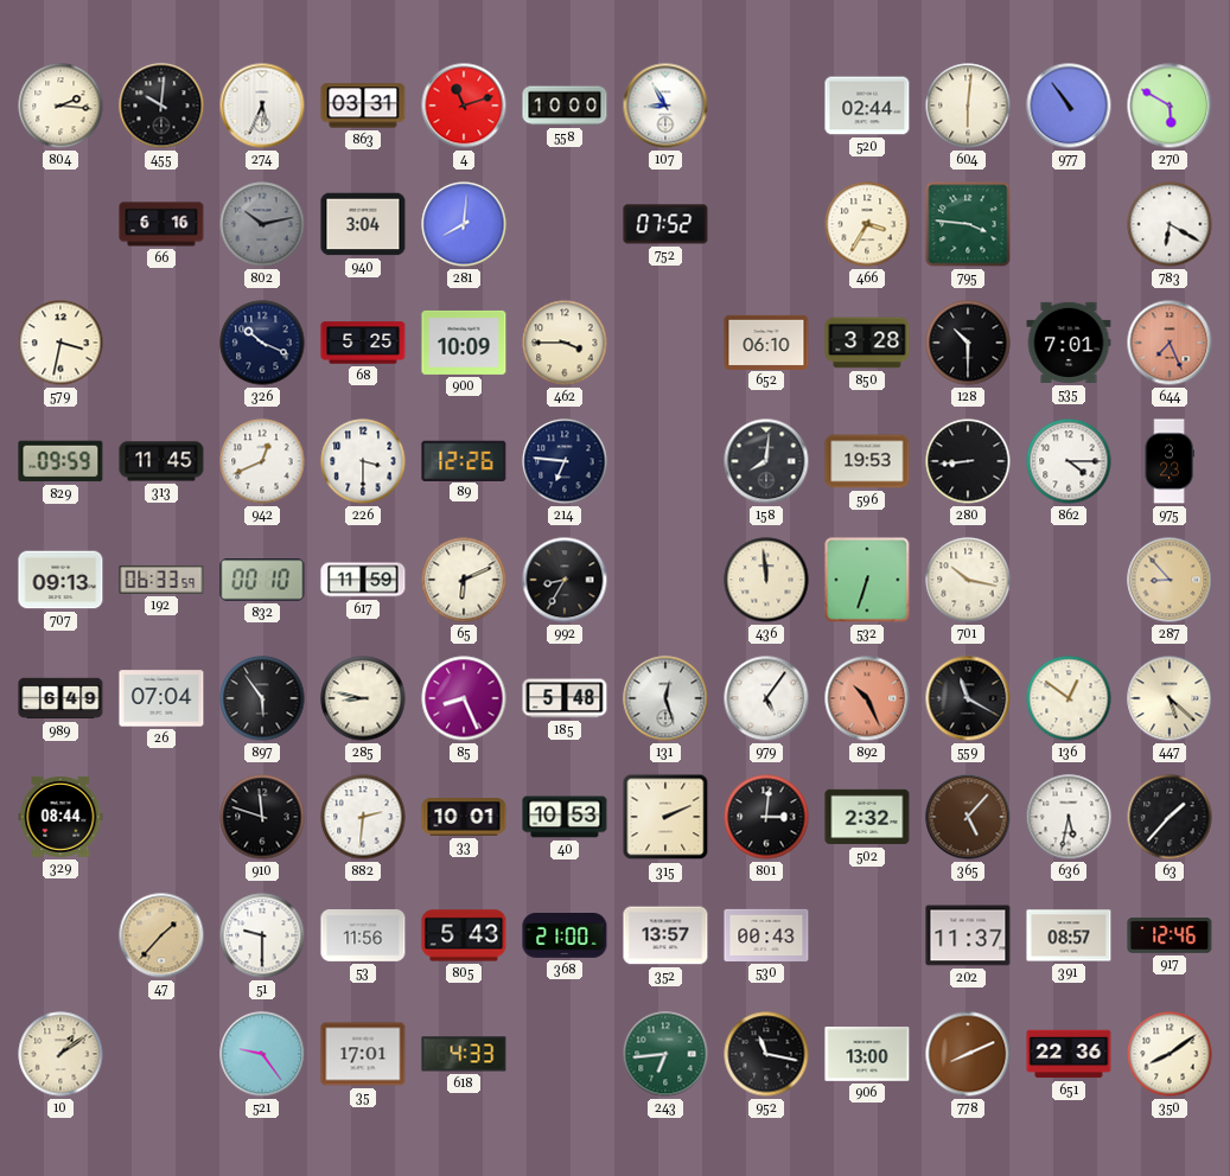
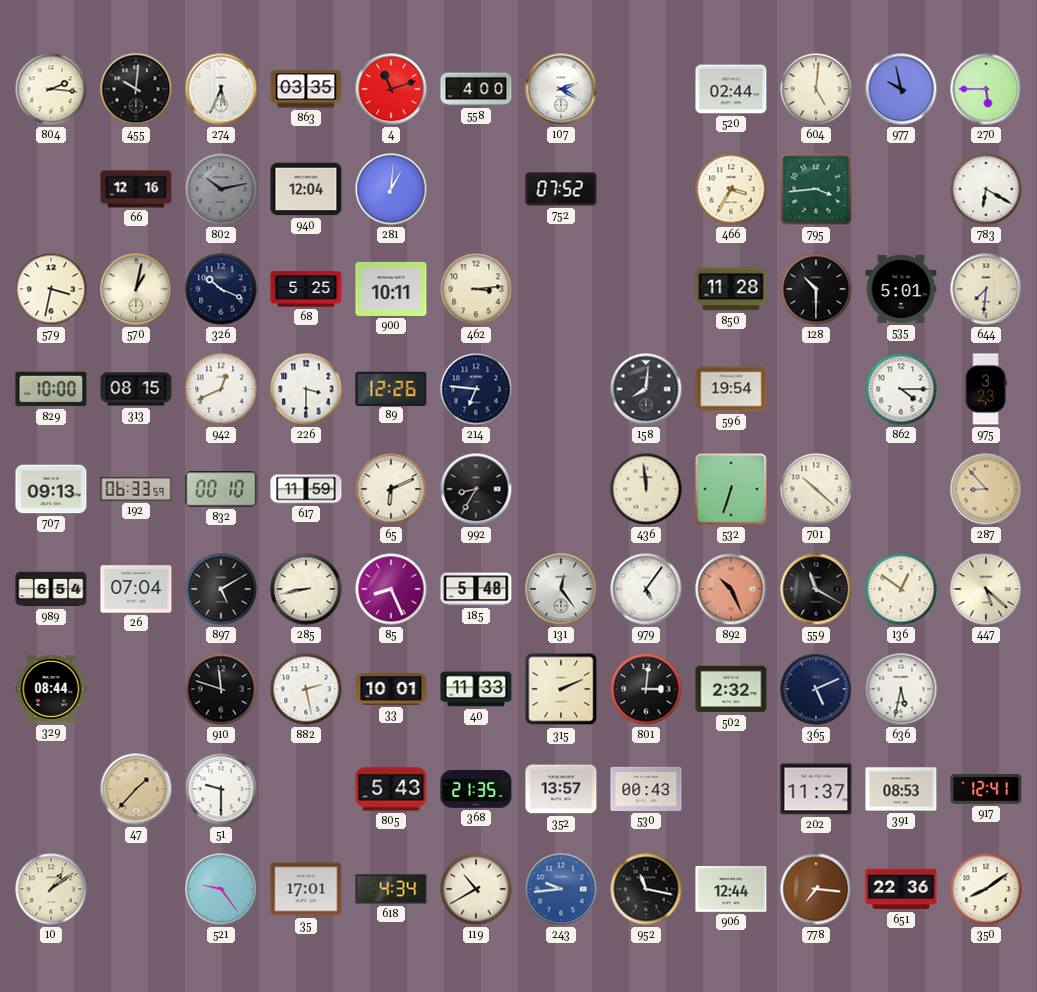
863: 03:31 -> 03:35 (306, 89)
558: 10:00 -> 4:00 (476, 89)
107: 8:55 -> 2:20 (561, 89)
604: 6:01 -> 5:01 (816, 89)
977: 10:54 -> 9:58 (901, 89)
270: 5:50 -> 5:45 (986, 89)
66: 6:16 -> 12:16 (136, 189)
940: 3:04 -> 12:04 (306, 189)
281: 8:01 -> 1:01 (391, 189)
795: 3:46 -> 3:44 (816, 189)
570: none -> 1:02 (136, 289)
900: 10:09 -> 10:11 (391, 289)
462: 3:45 -> 3:14 (476, 289)
652: 06:10 -> none (766, 341)
850: 3:28 -> 11:28 (731, 289)
535: 7:01 -> 5:01 (901, 289)
644: 7:26 -> 7:31 (986, 289)
644 dial: salmon -> cream (986, 289)
829: 09:59 -> 10:00 (51, 389)
313: 11:45 -> 08:15 (136, 389)
596: 19:53 -> 19:54 (731, 389)
280: 8:44 -> none (968, 461)
701: 10:17 -> 10:22 (816, 489)
989: 6:49 -> 6:54 (51, 589)
897: 5:54 -> 5:10 (221, 589)
285: 8:47 -> 8:43 (306, 589)
131: 12:27 -> 12:24 (561, 589)
882: 2:31 -> 2:28 (306, 689)
40: 10:53 -> 11:33 (476, 689)
365: 5:07 -> 5:11 (816, 689)
365 dial: brown -> navy (816, 689)
63: 1:37 -> none (1170, 817)
53: 11:56 -> none (363, 937)
368: 21:00 -> 21:35 (476, 790)
391: 08:57 -> 08:53 (901, 789)
917: 12:46 -> 12:41 (986, 789)
618: 4:33 -> 4:34 (391, 889)
119: none -> 10:40 (476, 889)
243: 6:44 -> 9:44 (561, 889)
243 dial: green -> blue (561, 889)
906: 13:00 -> 12:44 (731, 890)
778: 8:11 -> 7:16 (816, 889)
